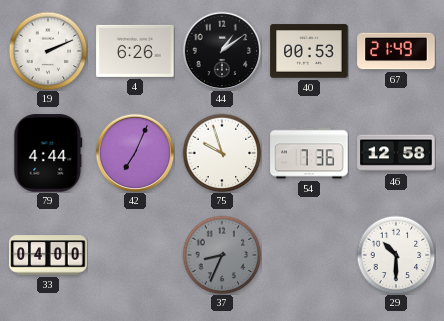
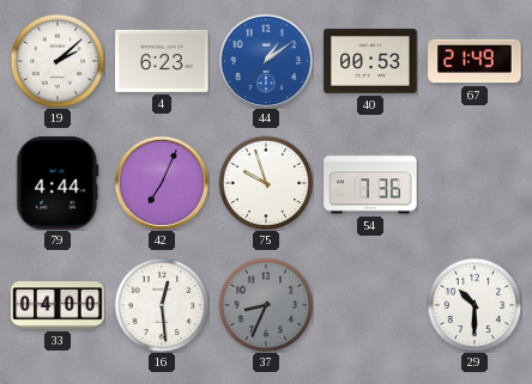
19: 2:11 -> 2:08 (58, 61)
4: 6:26 -> 6:23 (162, 61)
44 dial: black -> blue (266, 61)
46: 12:58 -> none (396, 153)
16: none -> 12:29 (162, 305)
